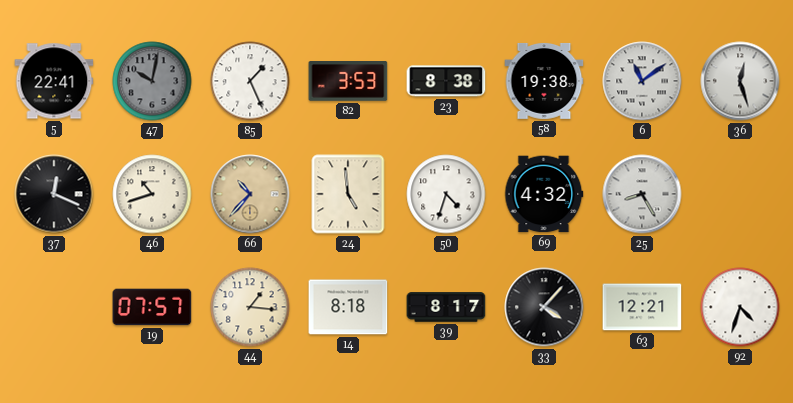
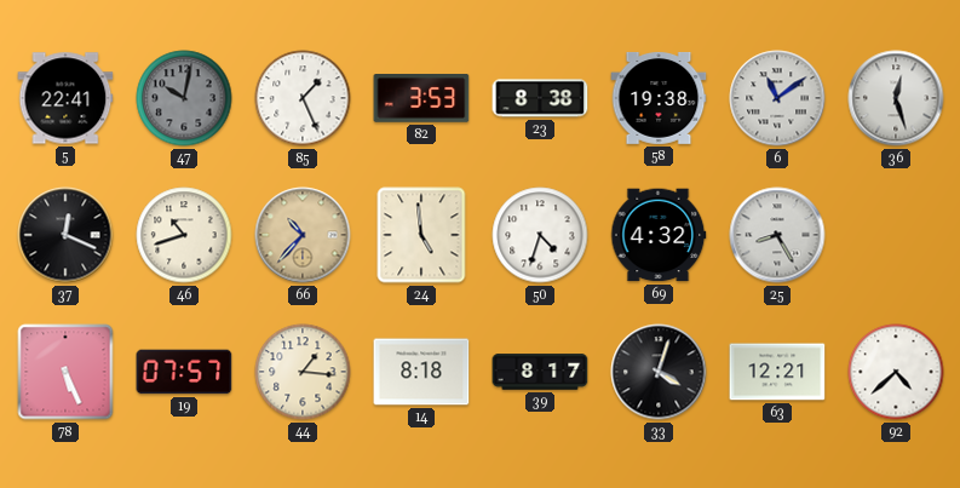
78: none -> 5:26 (65, 372)
33: 4:07 -> 4:03 (659, 372)
92: 4:33 -> 4:38 (896, 372)
